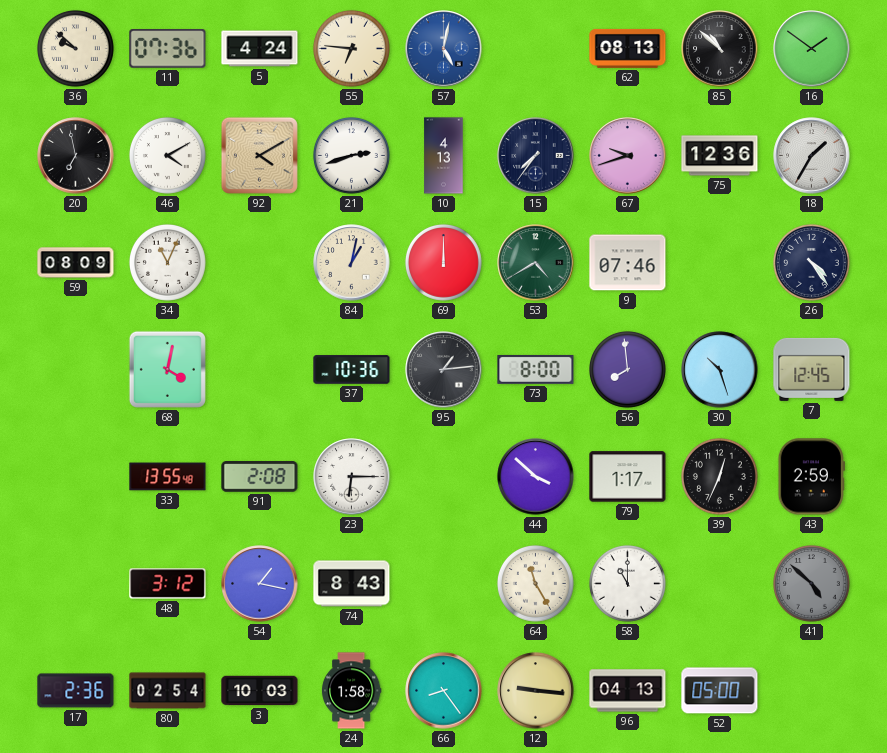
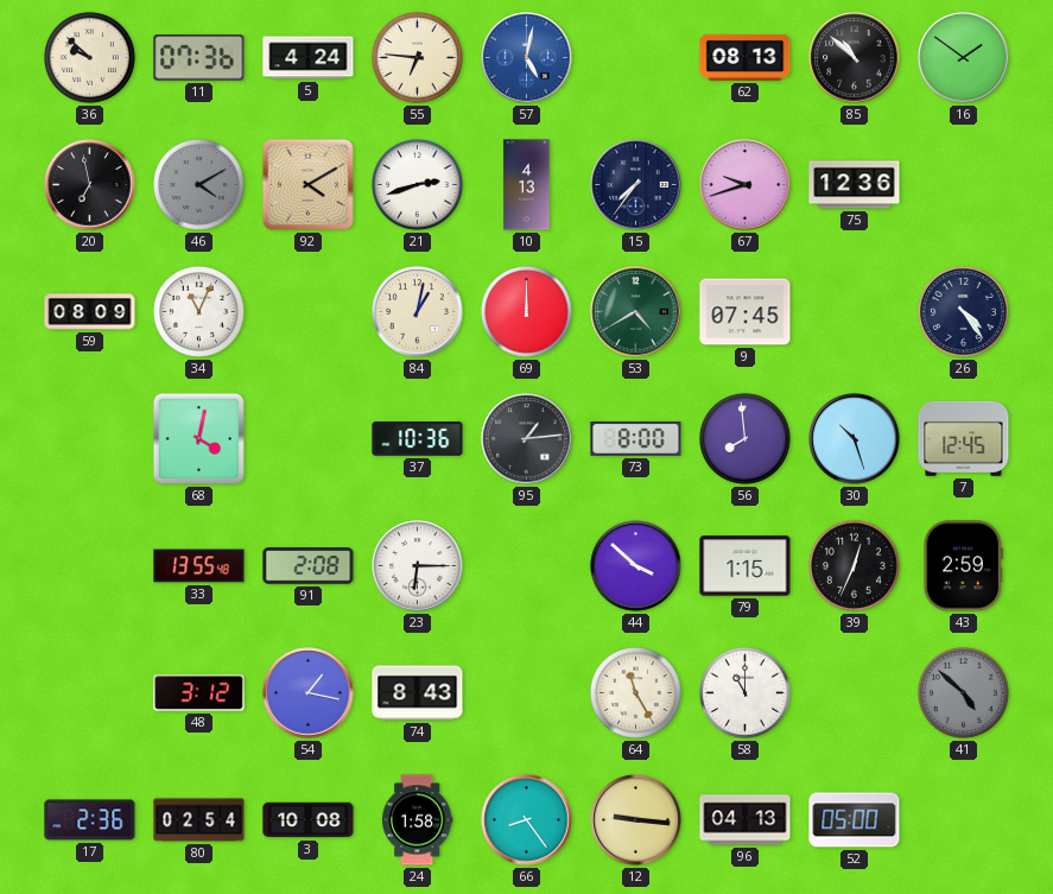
46 dial: white -> grey (198, 184)
18: 1:35 -> none (812, 156)
9: 07:46 -> 07:45 (746, 312)
79: 1:17 -> 1:15 (746, 566)
3: 10:03 -> 10:08 (309, 820)
